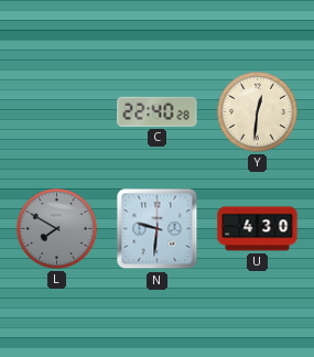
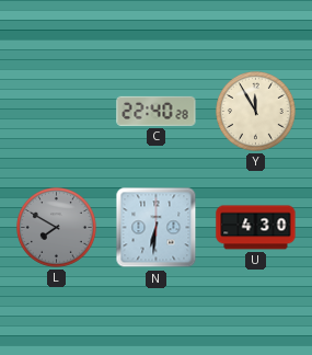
Y: 12:31 -> 11:55 (256, 112)
N: 9:31 -> 6:31 (157, 228)
